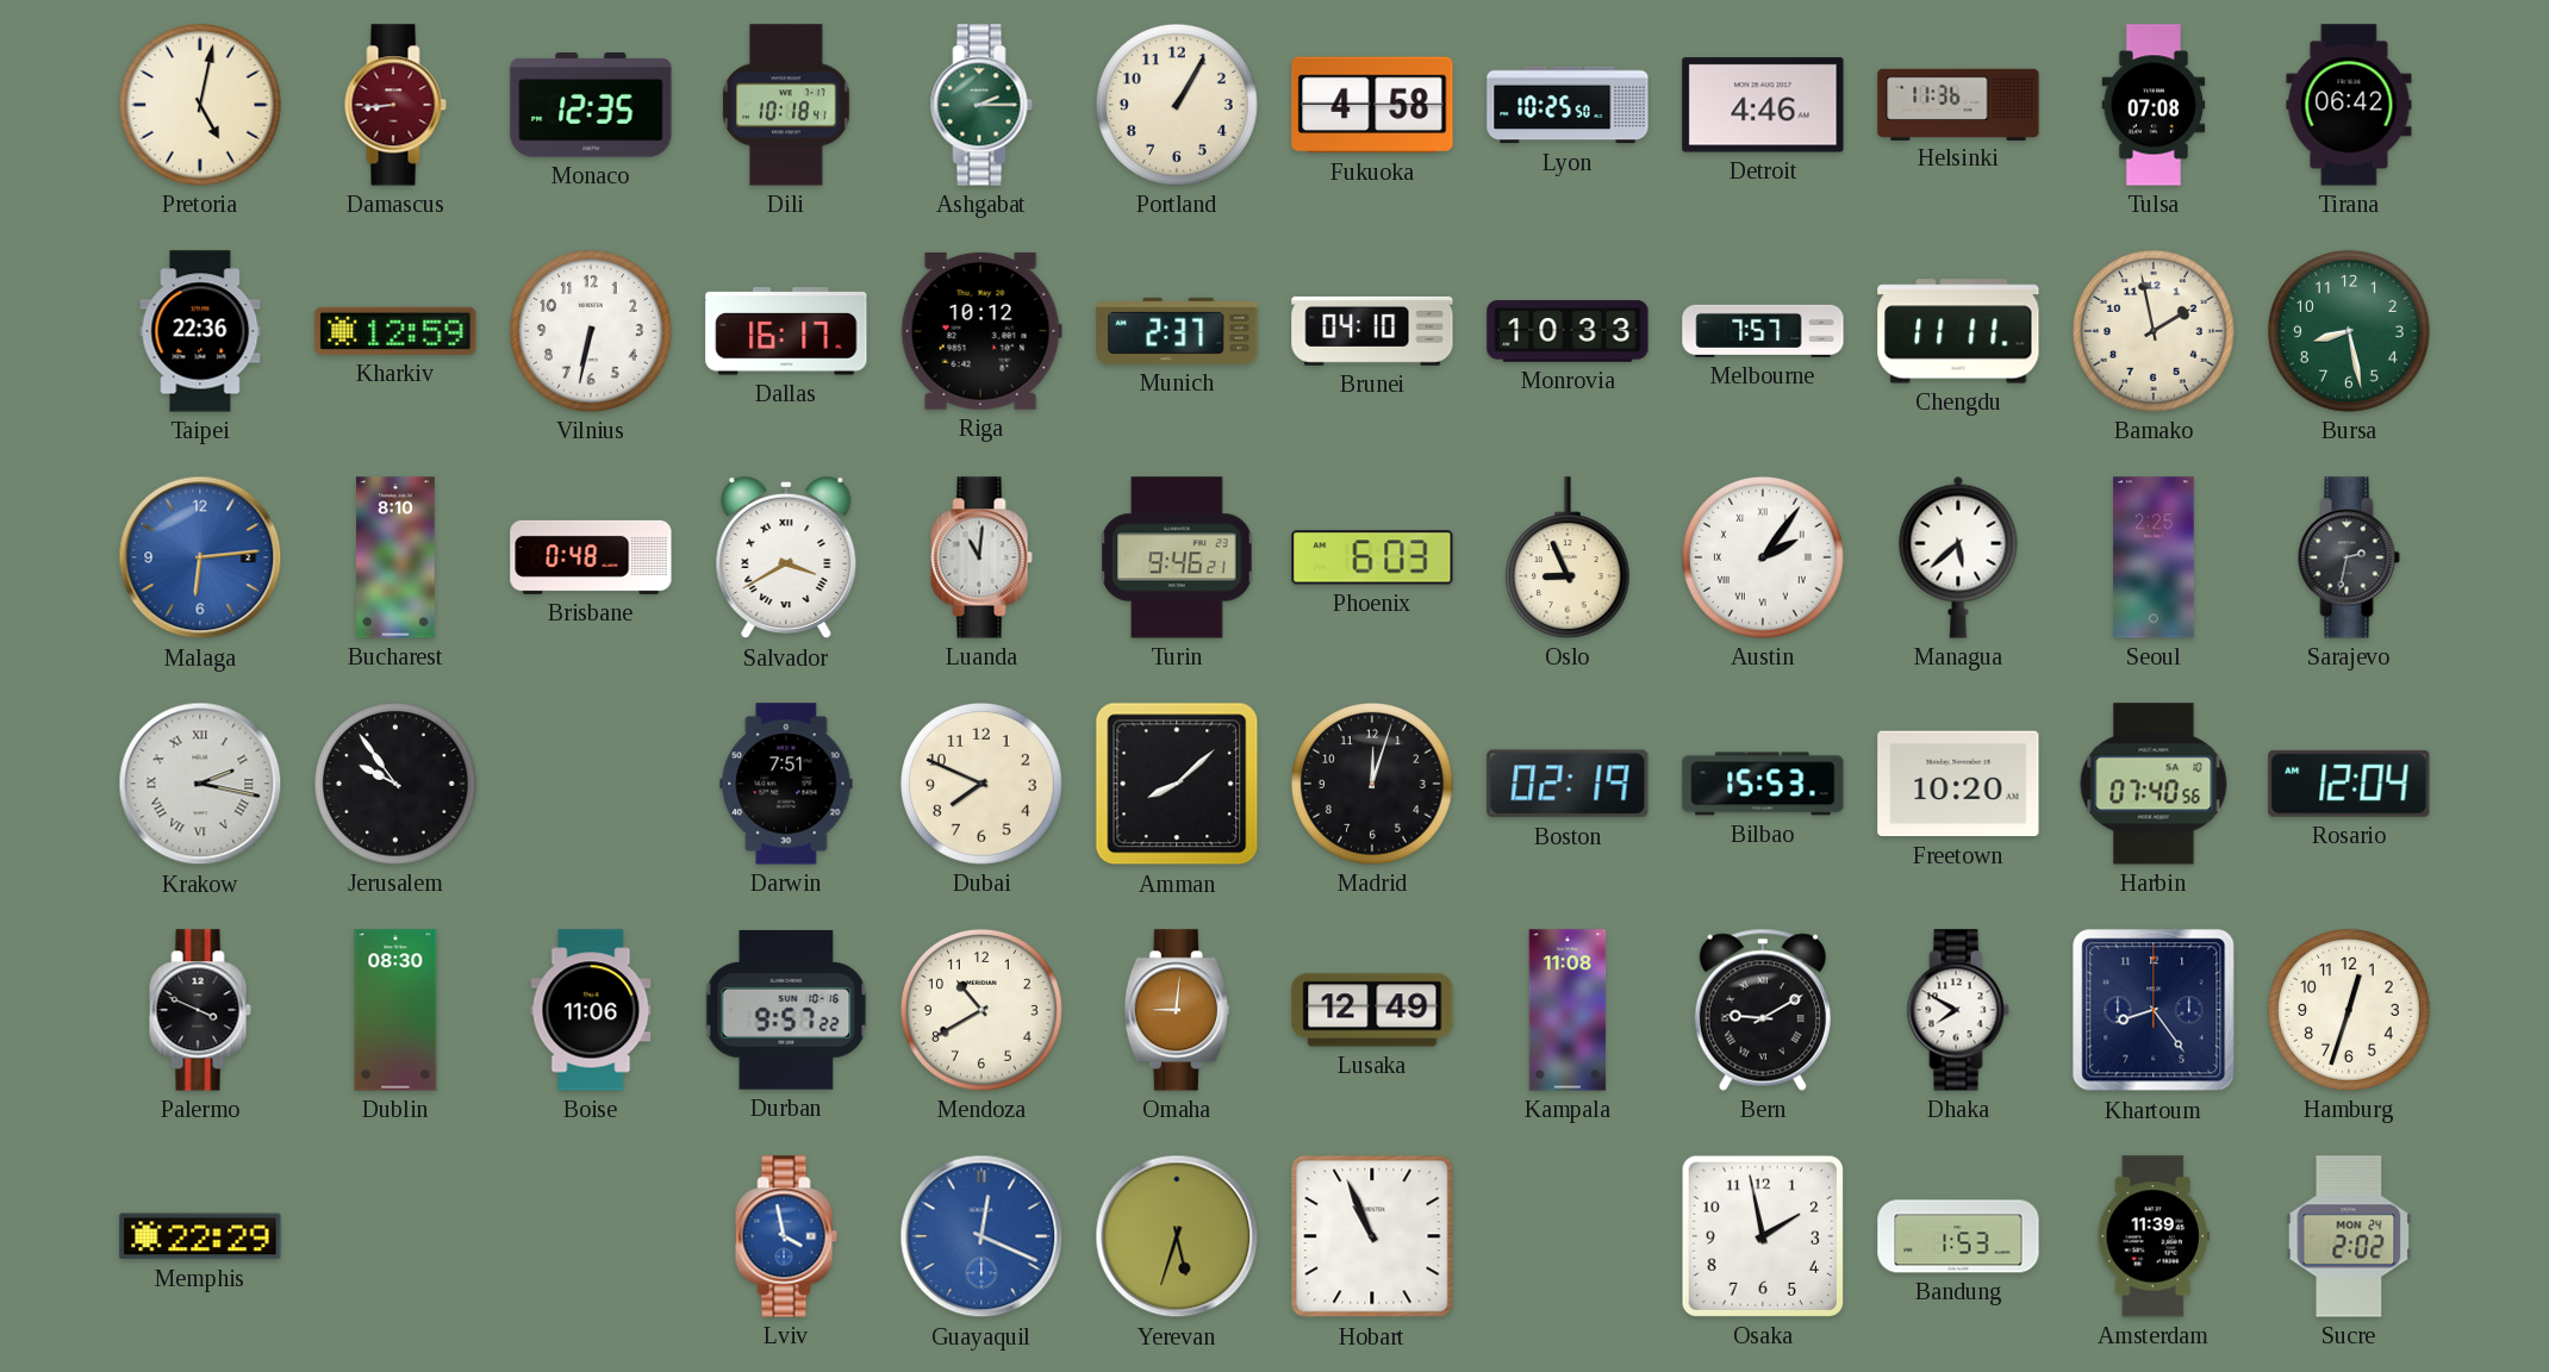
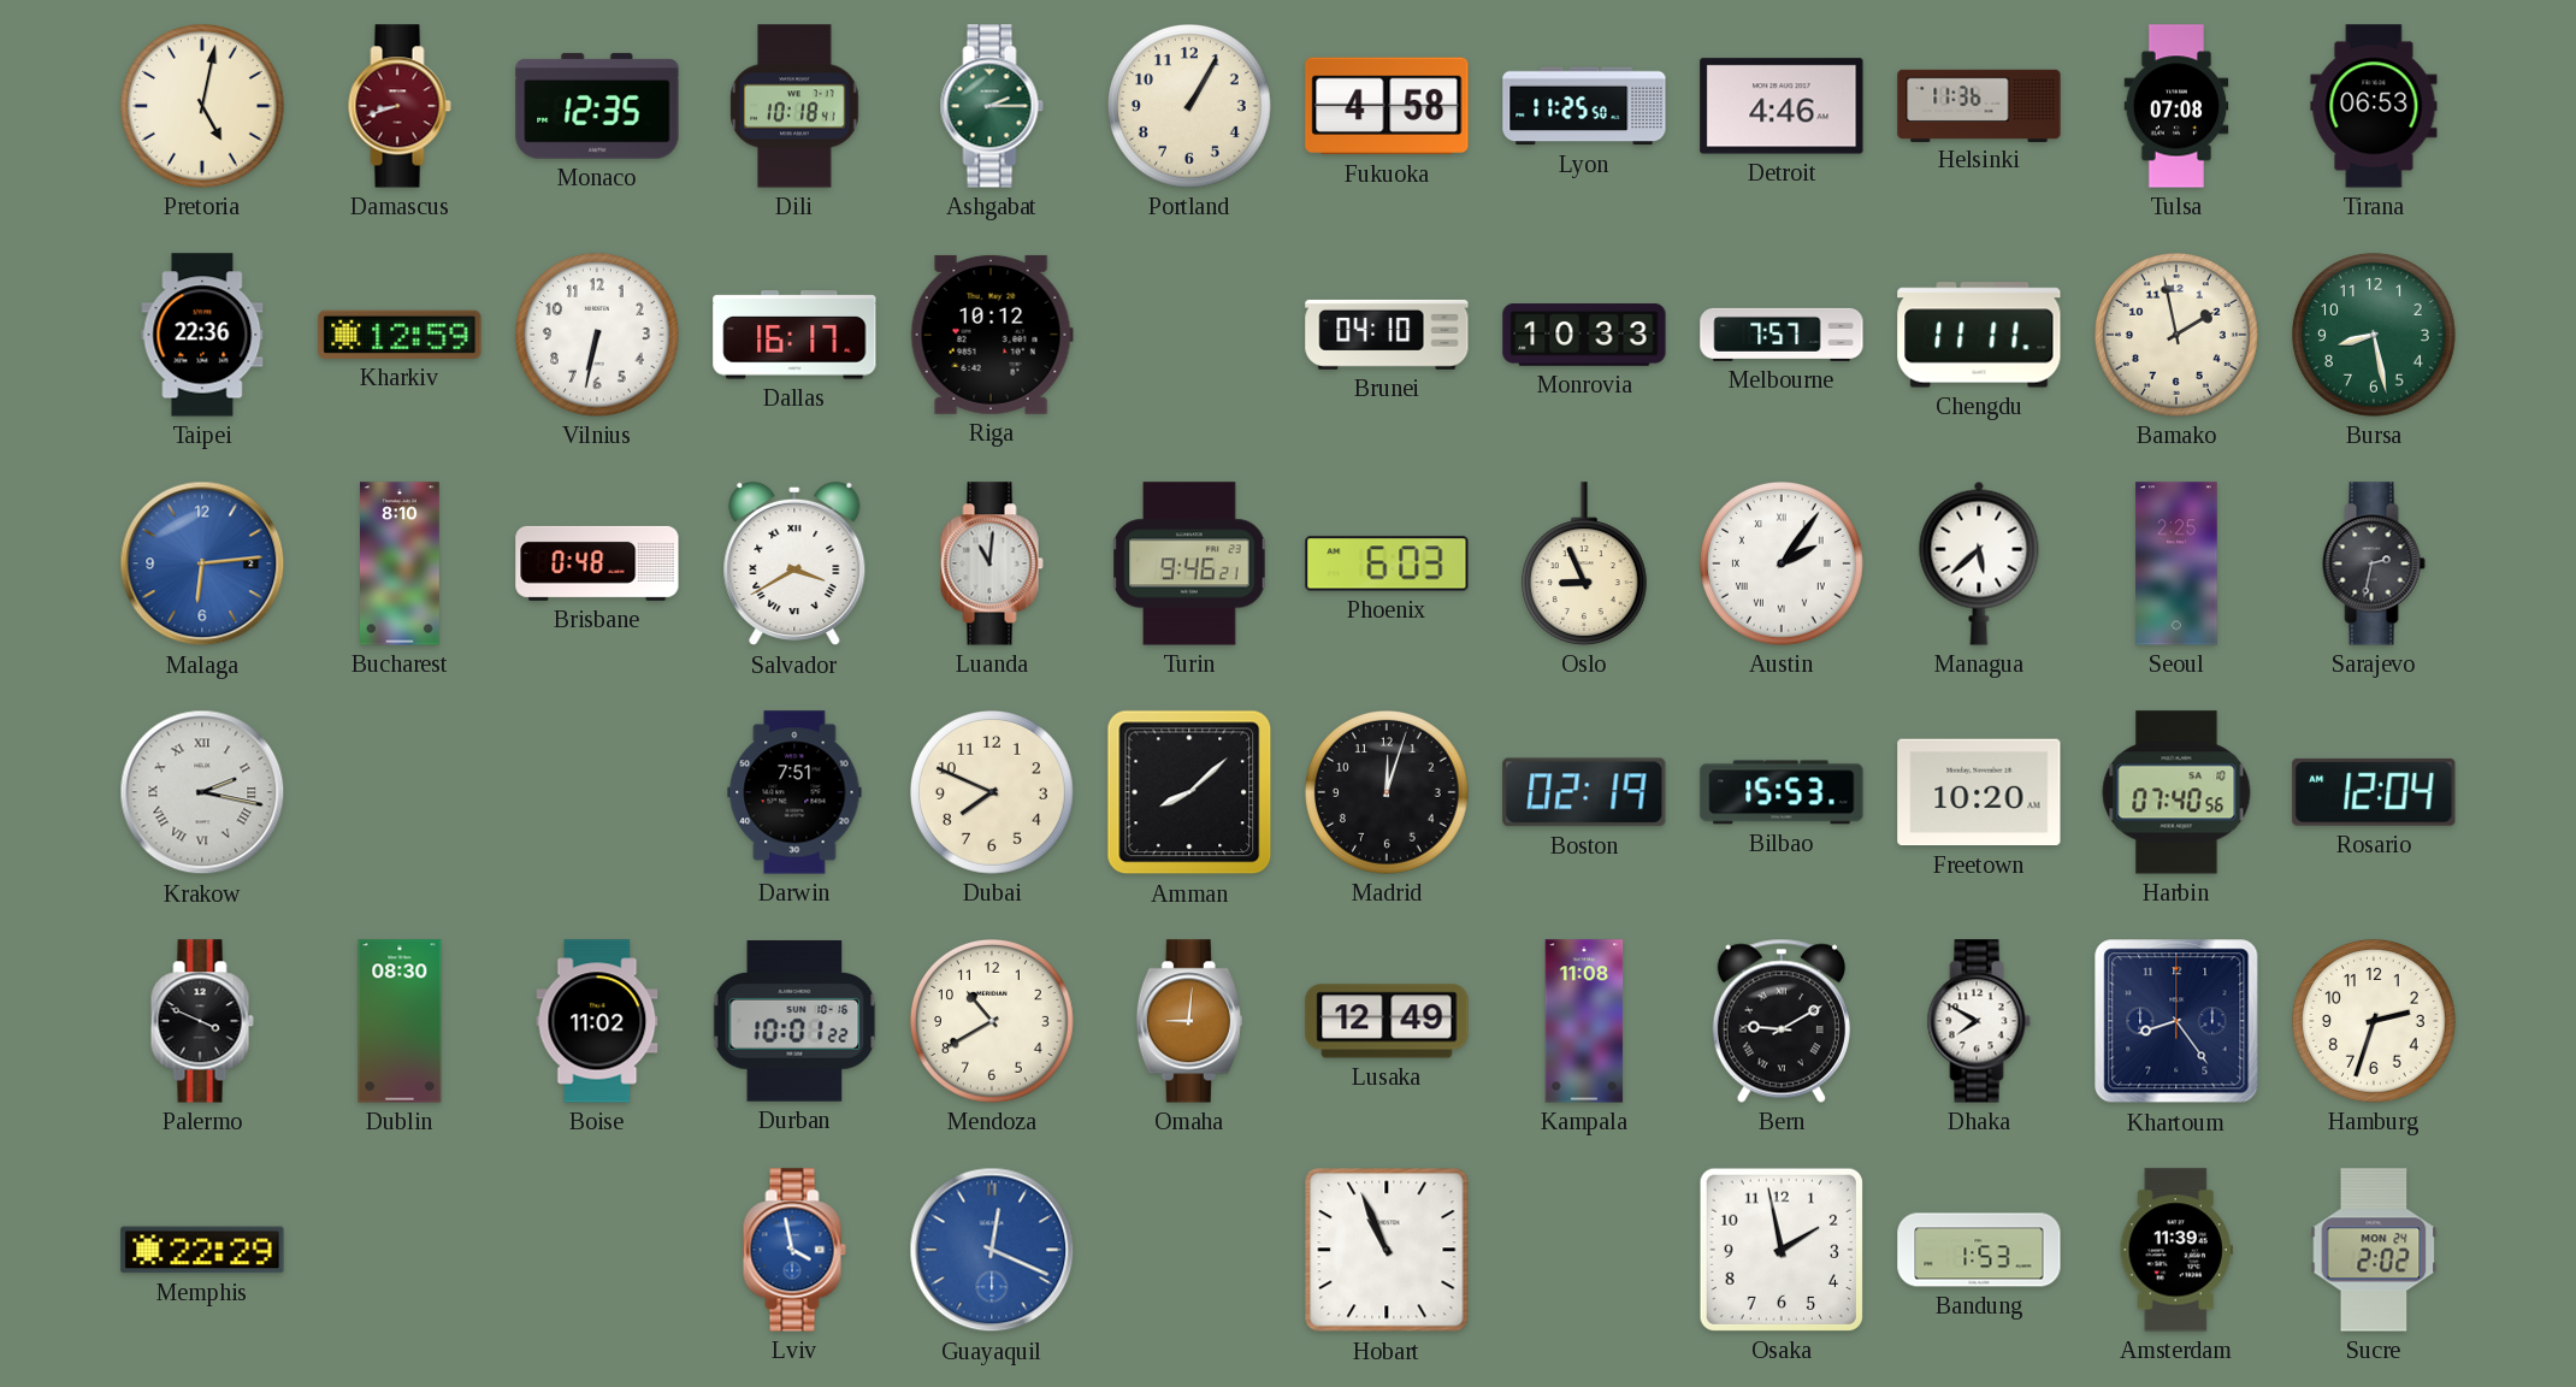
Damascus: 8:44 -> 8:42 (400, 106)
Lyon: 10:25 -> 11:25 (1584, 106)
Tirana: 06:42 -> 06:53 (2374, 106)
Munich: 2:37 -> none (1177, 331)
Jerusalem: 9:54 -> none (397, 785)
Boise: 11:06 -> 11:02 (597, 1021)
Durban: 9:57 -> 10:01 (794, 1022)
Hamburg: 12:33 -> 2:33 (2375, 1022)
Yerevan: 5:33 -> none (1177, 1236)
